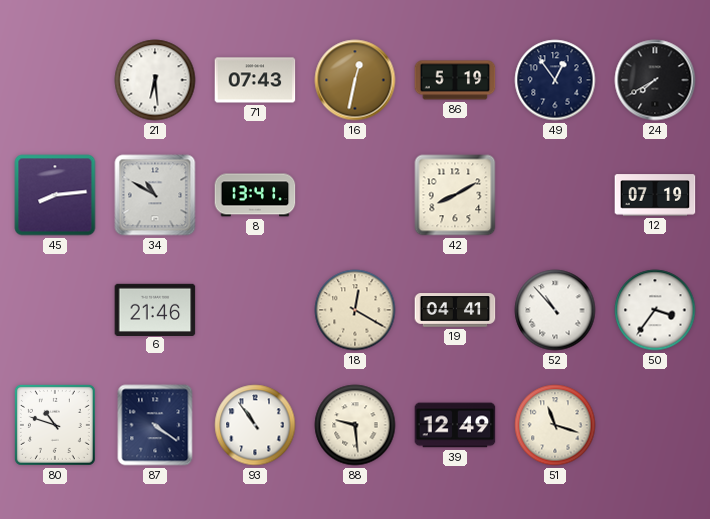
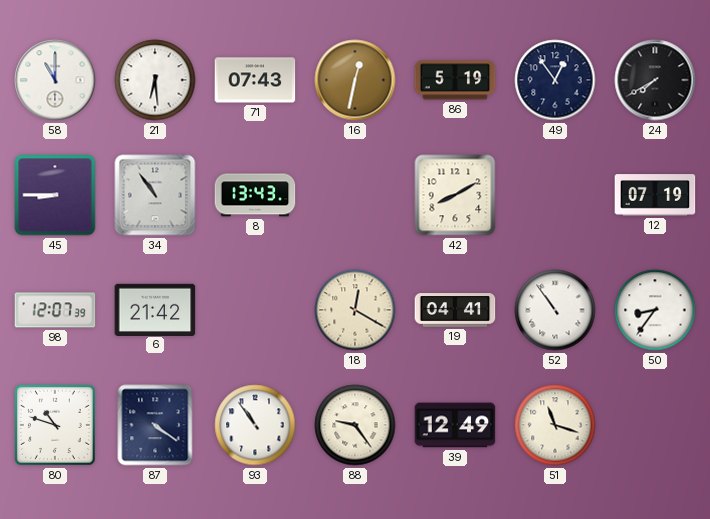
58: none -> 11:00 (55, 80)
45: 8:14 -> 8:45 (55, 195)
34: 10:50 -> 10:54 (155, 195)
8: 13:41 -> 13:43 (255, 195)
98: none -> 12:07 (55, 310)
6: 21:46 -> 21:42 (155, 309)
52: 10:53 -> 10:54 (555, 310)
50: 3:36 -> 8:36 (655, 310)
88: 9:29 -> 9:24 (355, 425)
